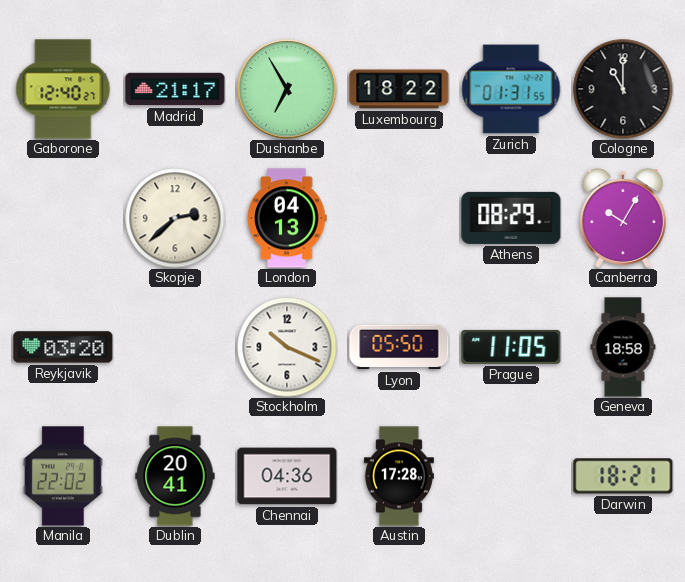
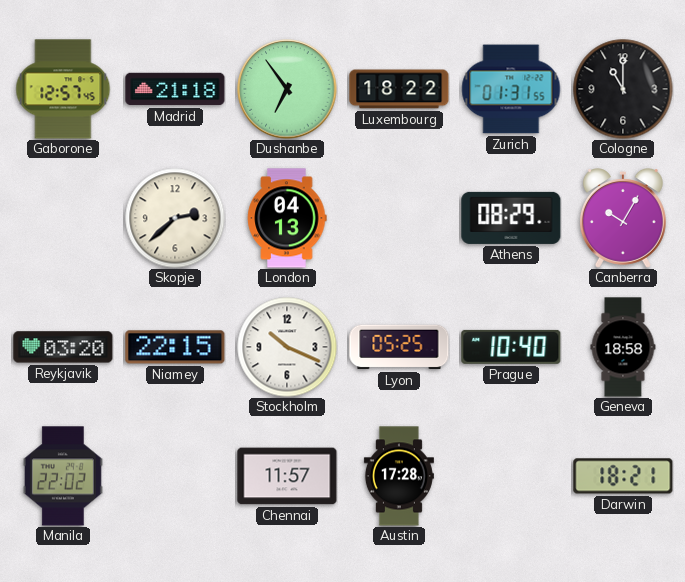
Gaborone: 12:40 -> 12:57 (63, 89)
Madrid: 21:17 -> 21:18 (175, 89)
Dushanbe: 6:55 -> 6:54 (287, 89)
Niamey: none -> 22:15 (175, 347)
Lyon: 05:50 -> 05:25 (399, 347)
Prague: 11:05 -> 10:40 (511, 347)
Dublin: 20:41 -> none (175, 476)
Chennai: 04:36 -> 11:57 (287, 476)
